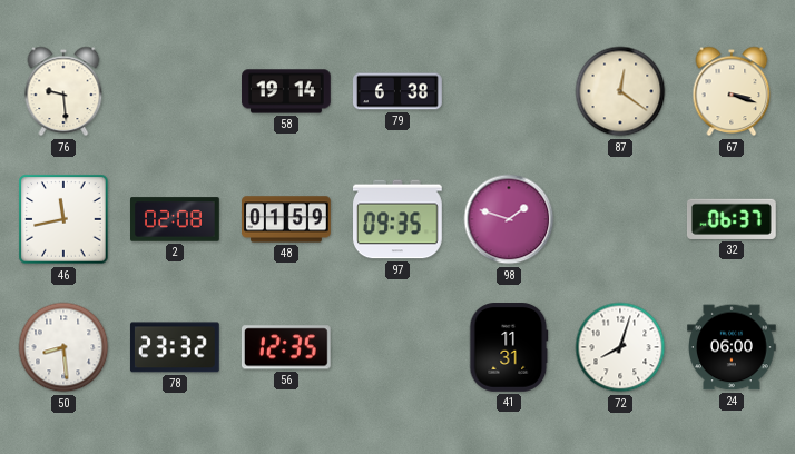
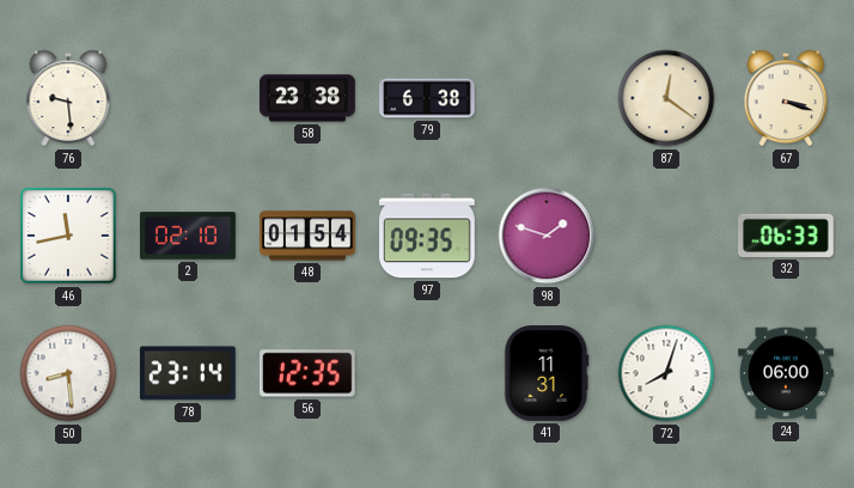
58: 19:14 -> 23:38 (309, 98)
2: 02:08 -> 02:10 (189, 236)
48: 01:59 -> 01:54 (309, 236)
32: 06:37 -> 06:33 (786, 236)
78: 23:32 -> 23:14 (188, 373)
